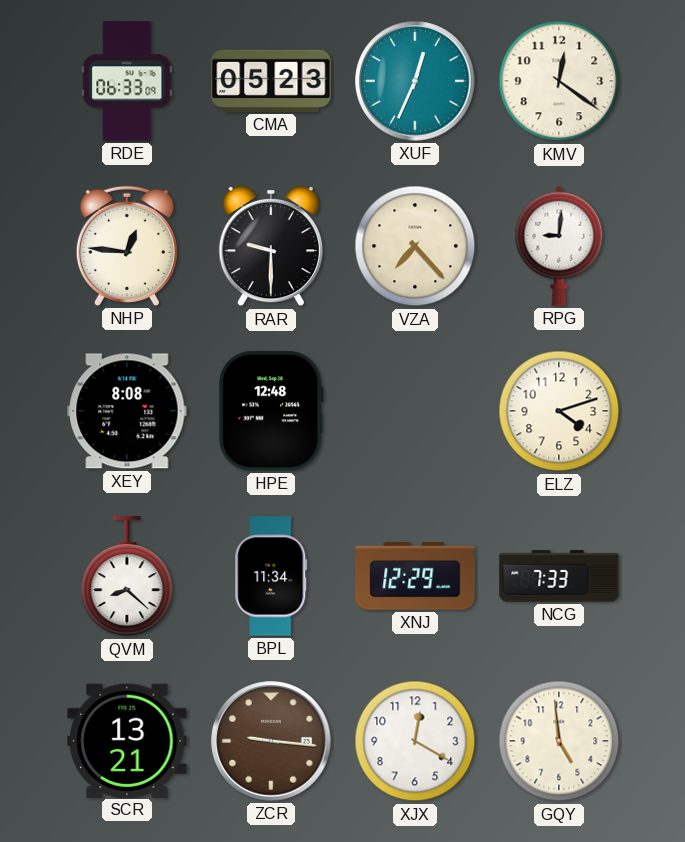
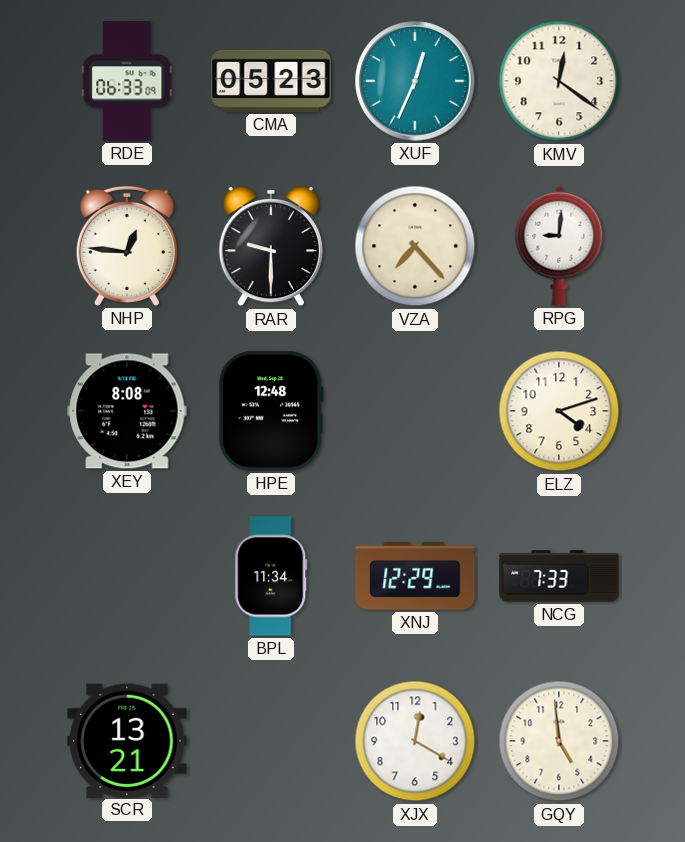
QVM: 8:22 -> none (127, 577)
ZCR: 9:16 -> none (271, 741)
